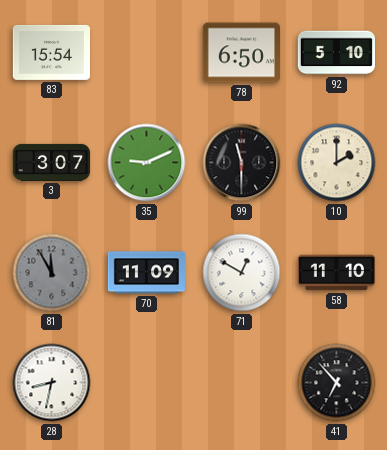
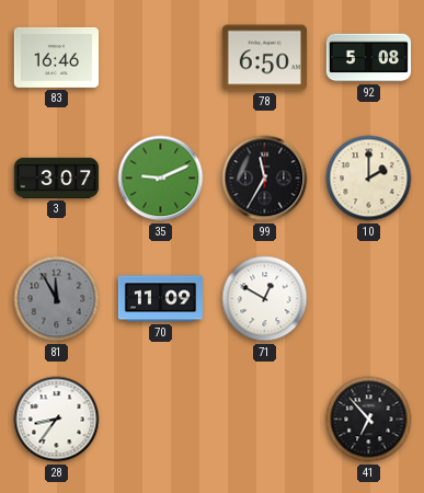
83: 15:54 -> 16:46 (56, 57)
92: 5:10 -> 5:08 (368, 58)
99: 11:30 -> 11:35 (265, 179)
58: 11:10 -> none (336, 273)
28: 8:32 -> 8:36 (57, 420)
